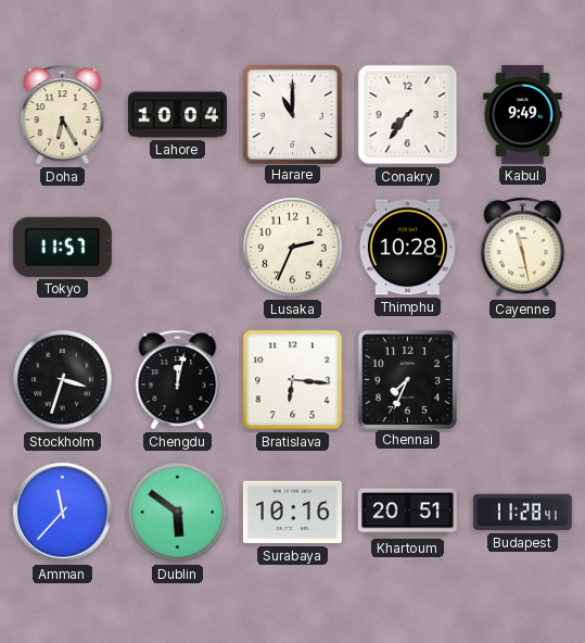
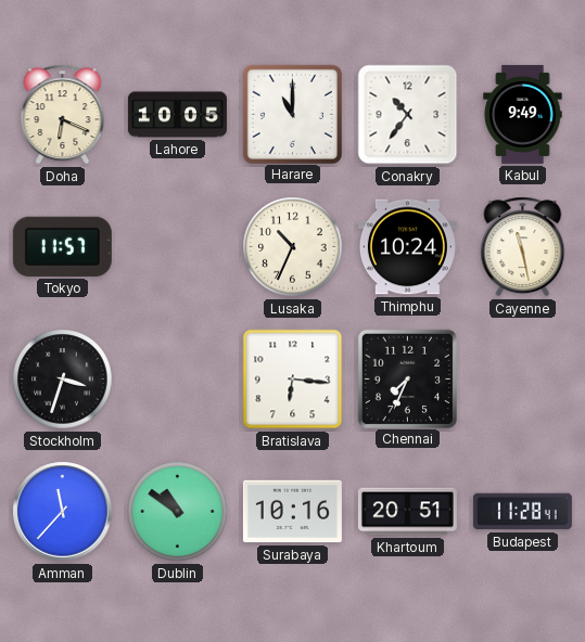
Doha: 6:25 -> 6:19 (63, 115)
Lahore: 10:04 -> 10:05 (177, 115)
Conakry: 7:36 -> 10:36 (408, 115)
Lusaka: 2:34 -> 10:34 (293, 247)
Thimphu: 10:28 -> 10:24 (407, 247)
Chengdu: 12:02 -> none (178, 380)
Dublin: 5:51 -> 10:51 (178, 512)
